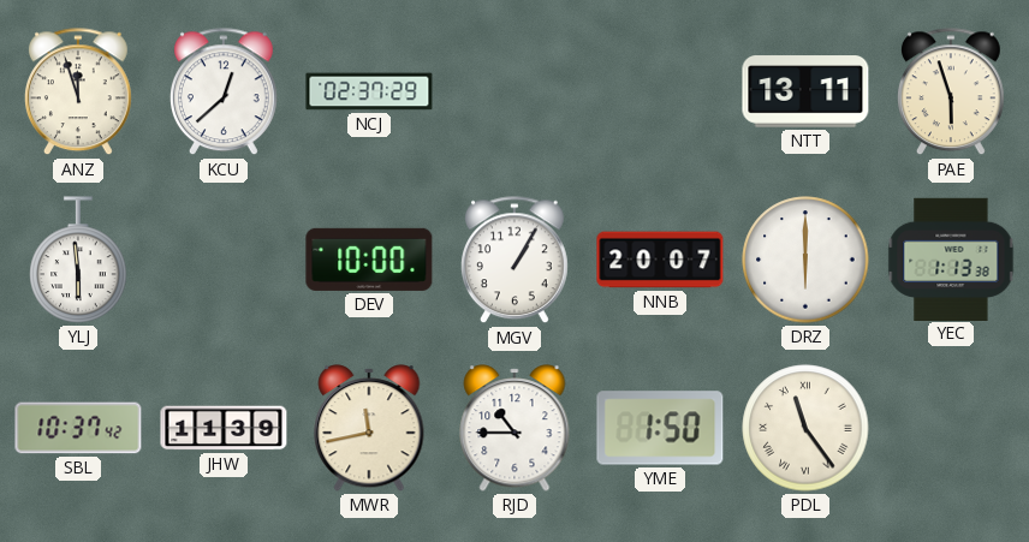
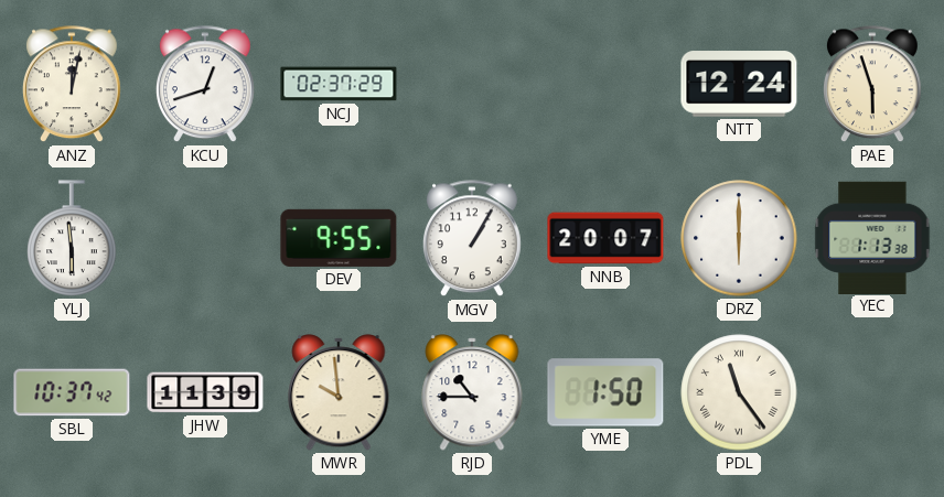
ANZ: 11:57 -> 12:02 (72, 85)
KCU: 12:38 -> 12:42 (205, 85)
NTT: 13:11 -> 12:24 (739, 84)
DEV: 10:00 -> 9:55 (339, 238)
MWR: 11:43 -> 9:59 (339, 392)
